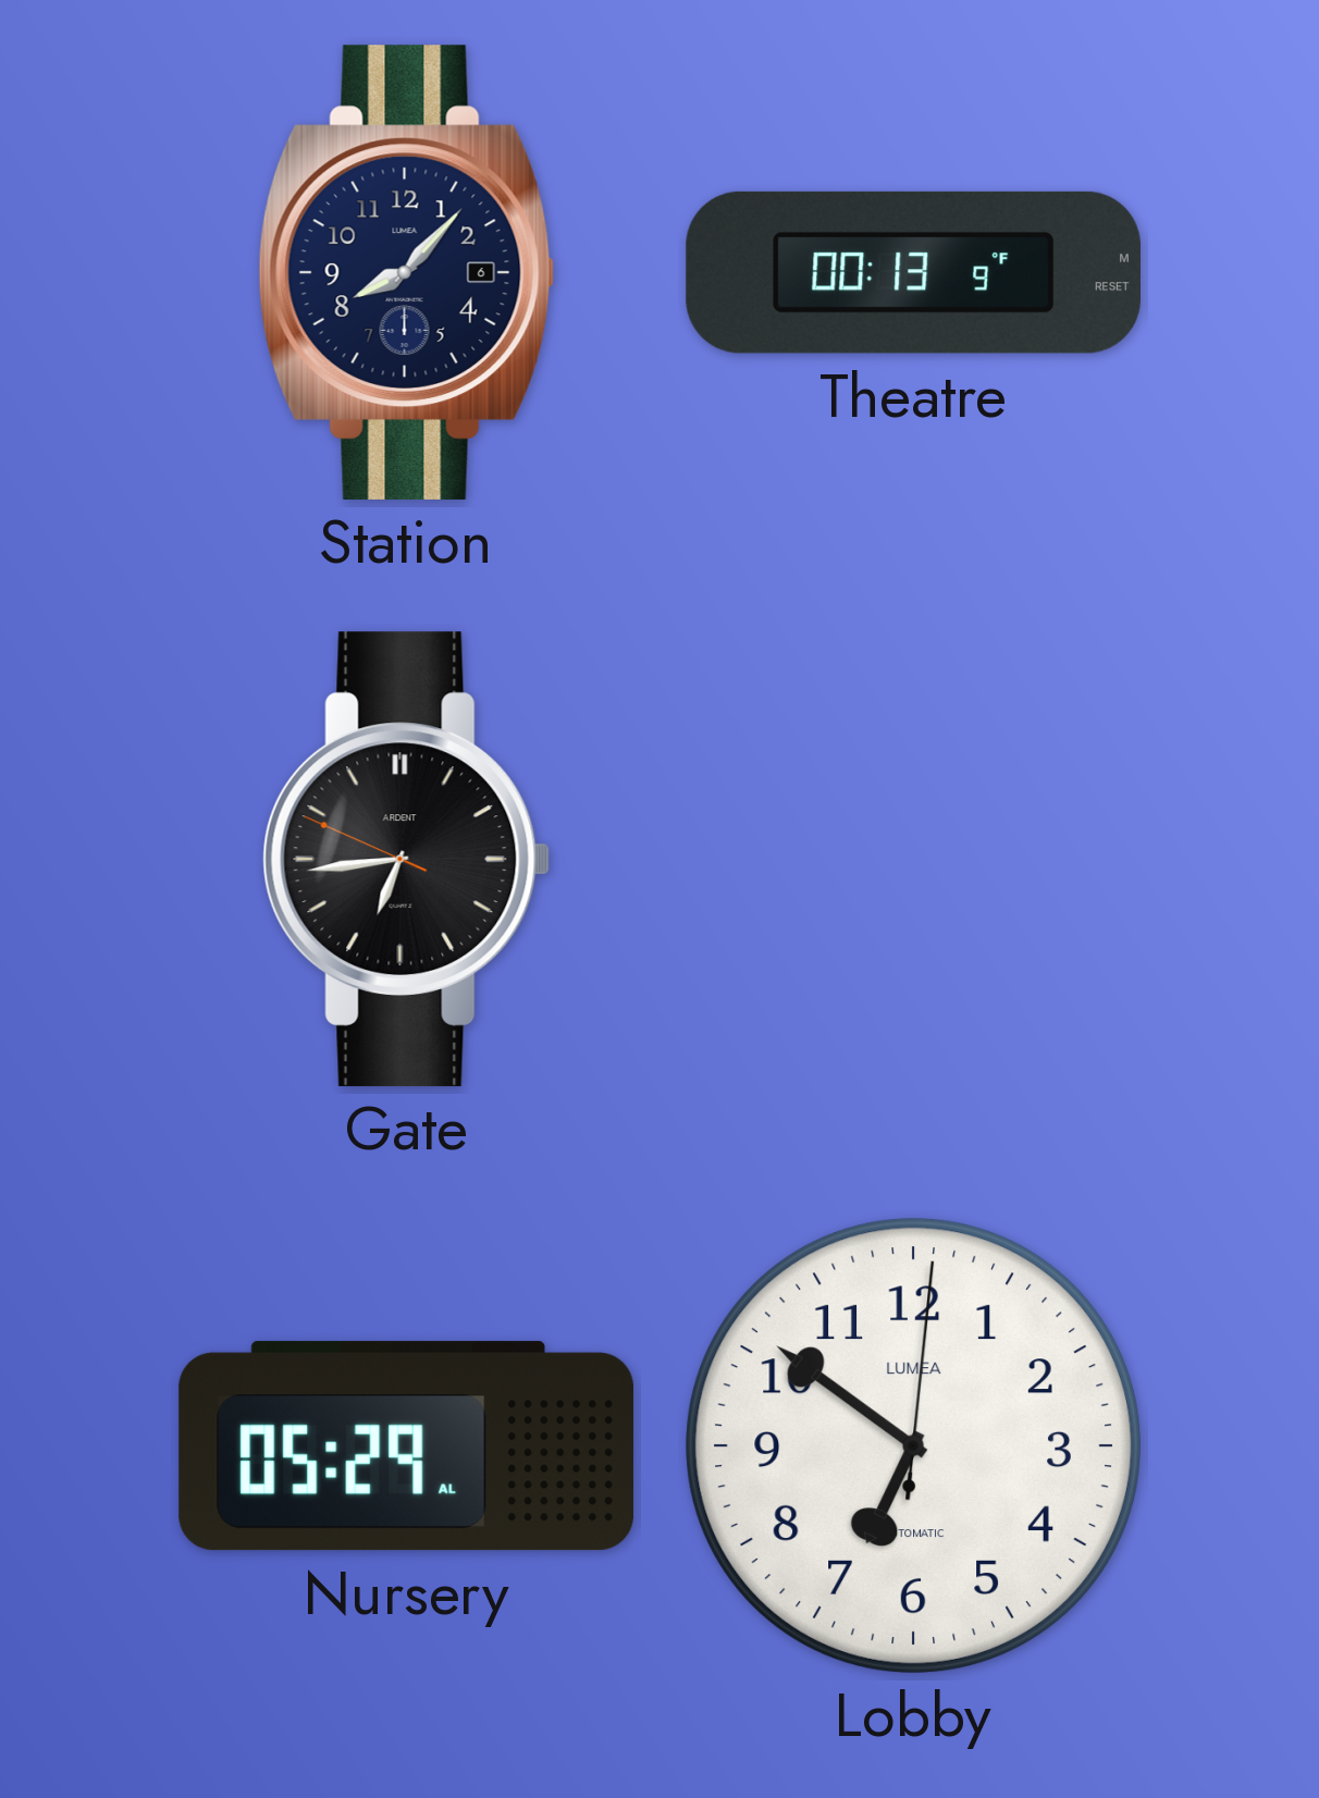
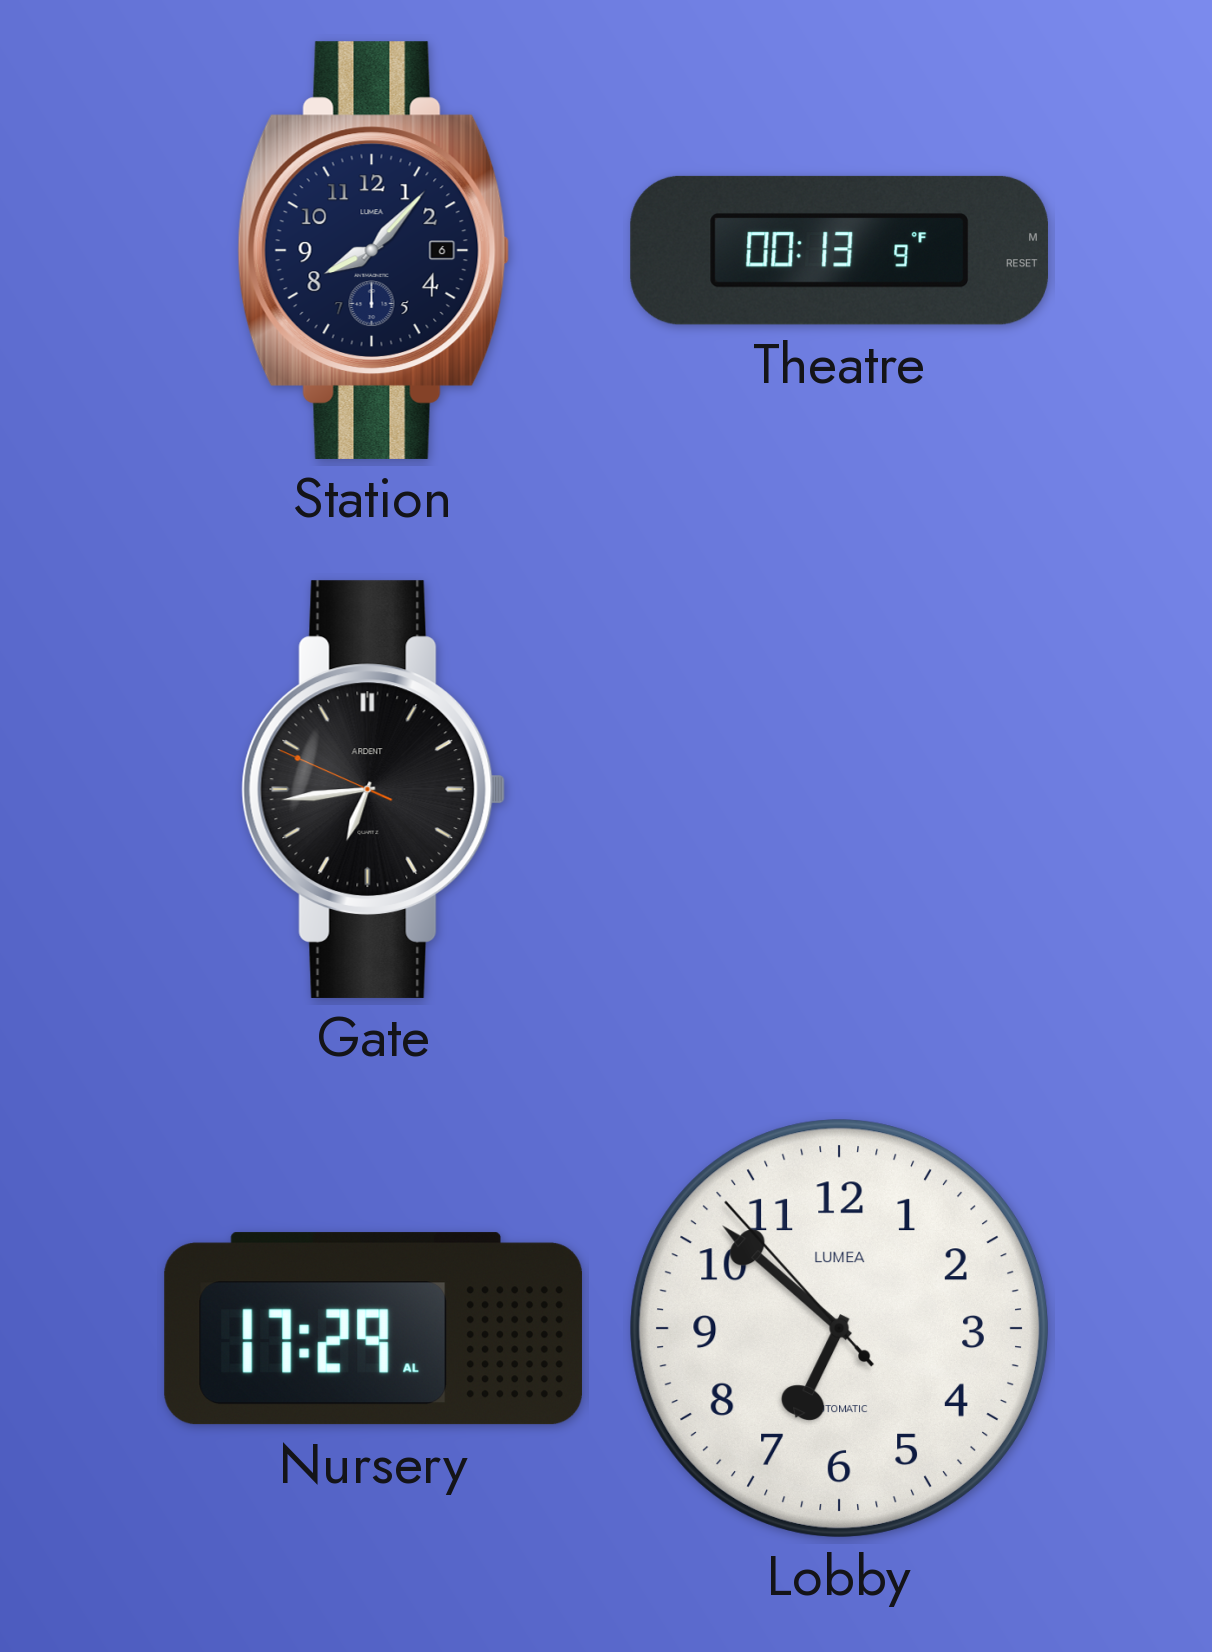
Nursery: 05:29 -> 17:29 (373, 1329)
Lobby: 6:51:01 -> 6:51:53 (839, 1328)
